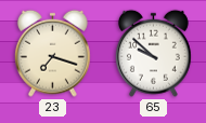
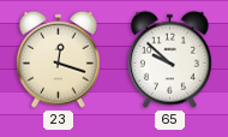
23: 7:18 -> 12:18 (58, 59)
